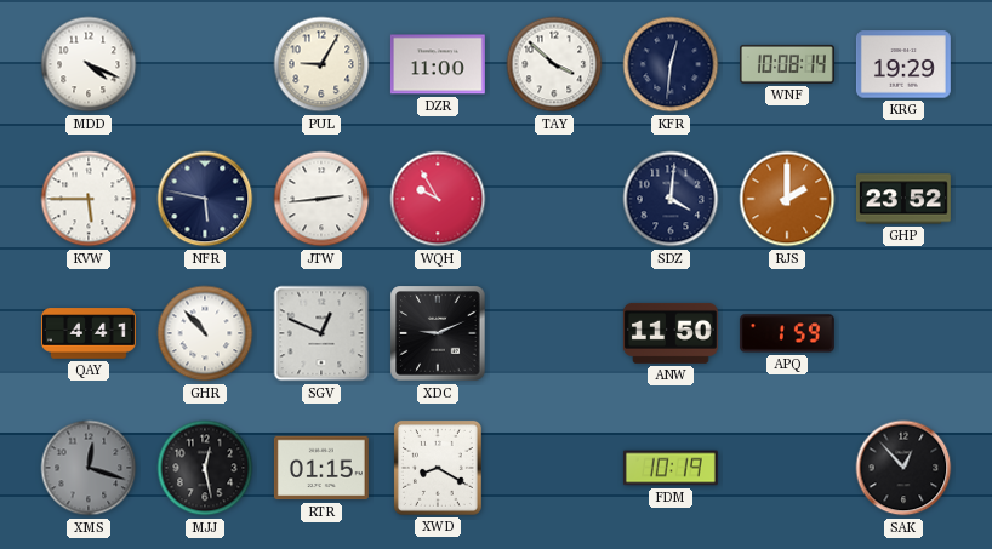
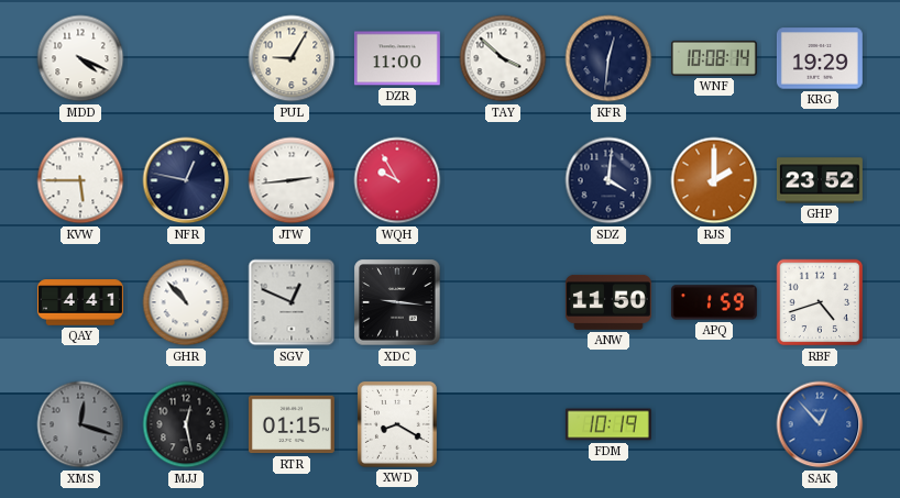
NFR: 5:47 -> 12:47 (186, 180)
XDC: 9:11 -> 9:16 (397, 302)
RBF: none -> 4:42 (820, 302)
SAK dial: black -> blue (820, 424)
